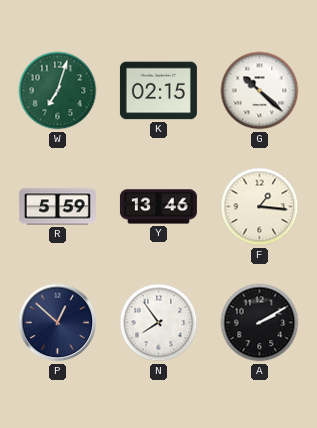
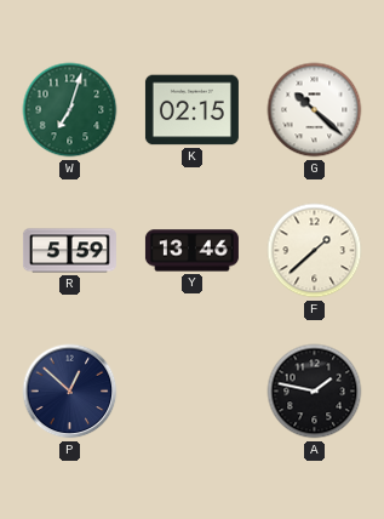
F: 1:16 -> 1:38 (315, 251)
N: 7:54 -> none (159, 323)
A: 2:10 -> 1:47 (315, 392)
